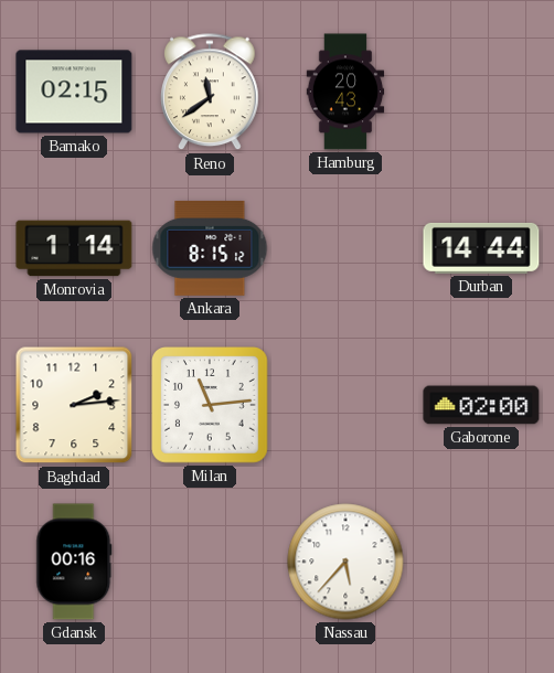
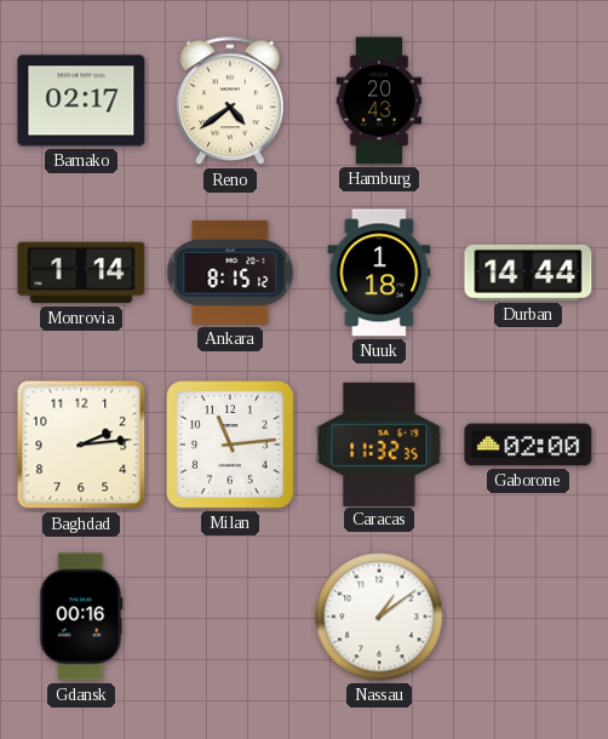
Bamako: 02:15 -> 02:17 (81, 101)
Reno: 11:39 -> 4:39 (230, 102)
Nuuk: none -> 1:18 (379, 273)
Caracas: none -> 11:32 (379, 443)
Nassau: 5:37 -> 1:09 (379, 617)
